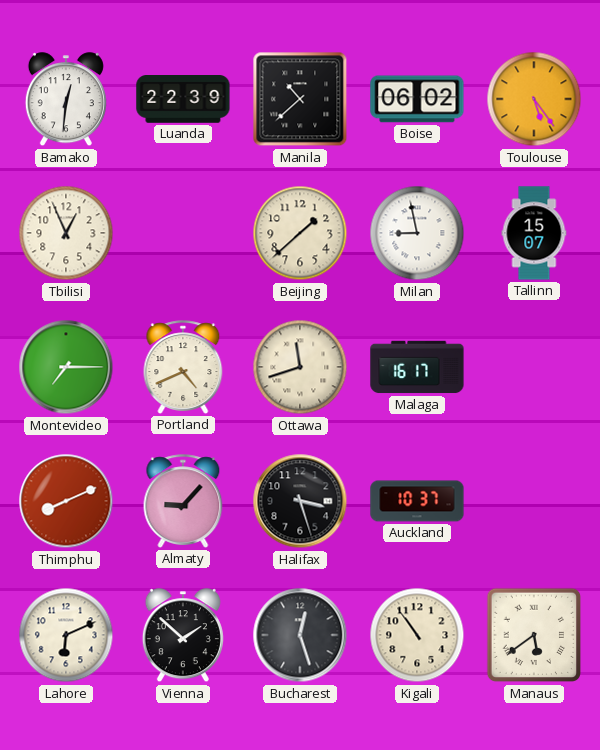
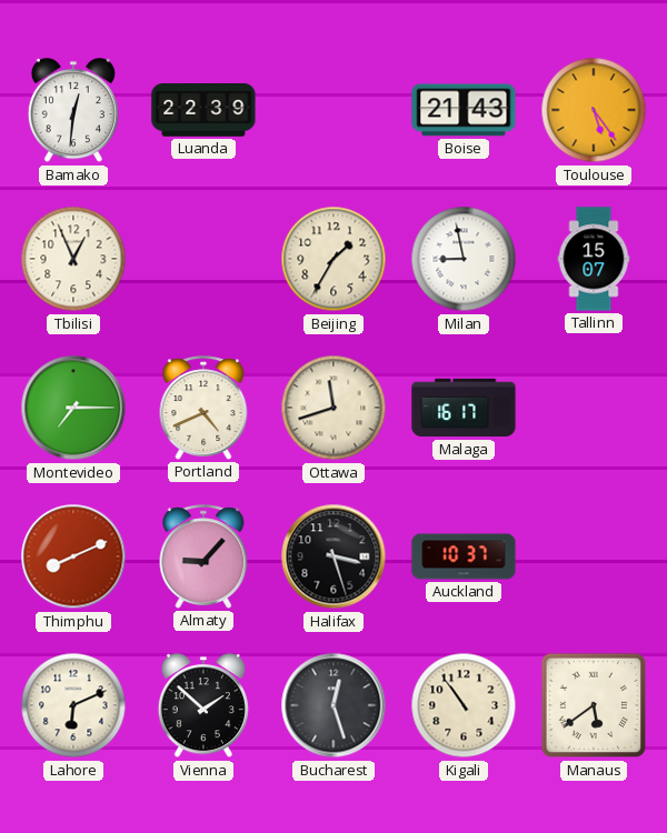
Manila: 10:38 -> none (300, 99)
Boise: 06:02 -> 21:43 (464, 110)
Beijing: 1:38 -> 1:35 (333, 259)
